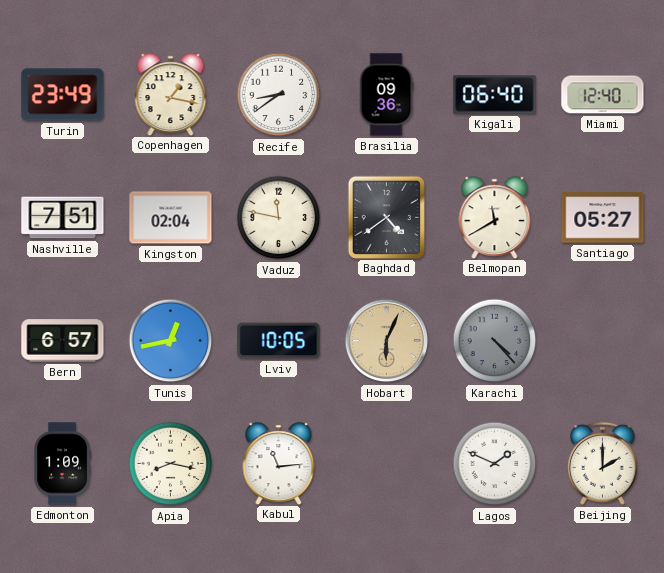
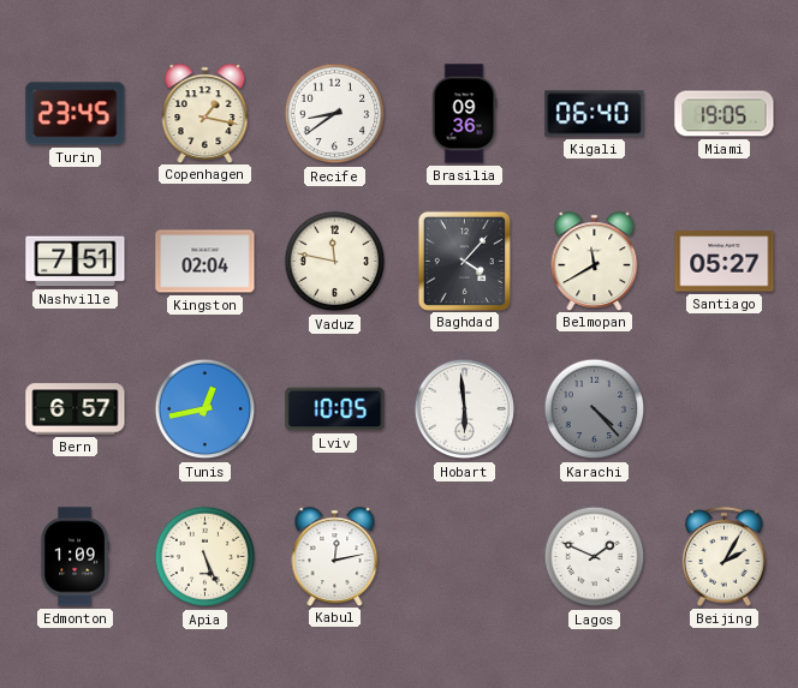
Turin: 23:49 -> 23:45 (76, 114)
Miami: 12:40 -> 19:05 (725, 114)
Baghdad: 4:39 -> 4:07 (464, 261)
Hobart: 6:04 -> 5:59 (465, 409)
Hobart dial: champagne -> white (465, 409)
Apia: 8:17 -> 5:26 (206, 557)
Kabul: 11:14 -> 12:13 (335, 556)
Beijing: 2:00 -> 2:05 (723, 556)
